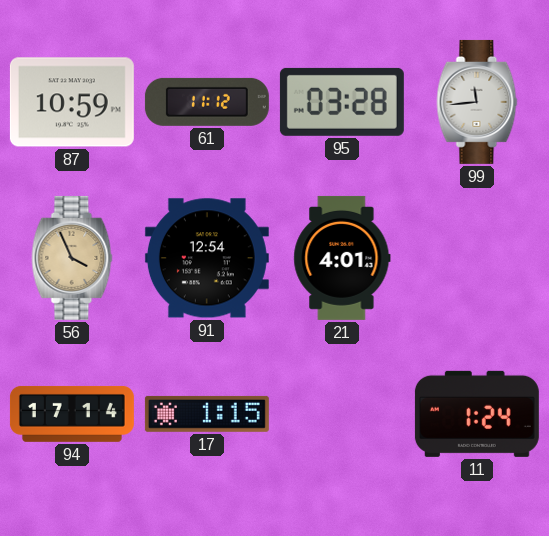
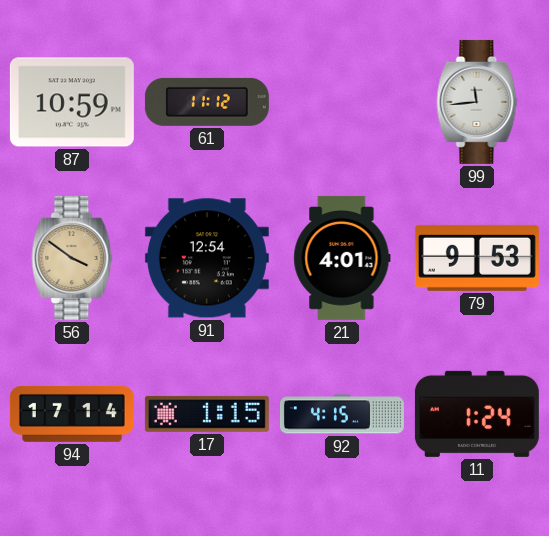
95: 03:28 -> none (342, 102)
56: 3:56 -> 3:51 (72, 258)
79: none -> 9:53 (477, 258)
92: none -> 4:15 (342, 414)
